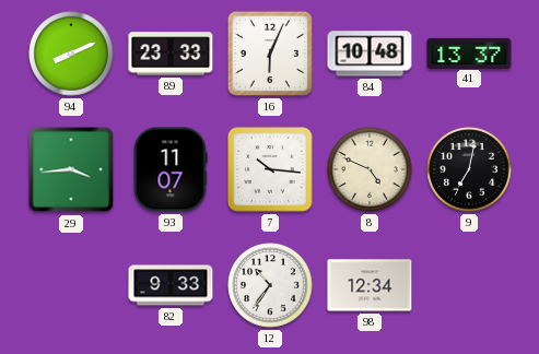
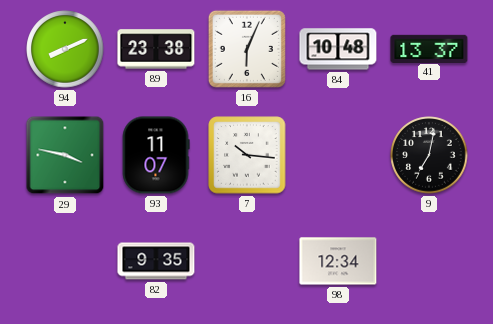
89: 23:33 -> 23:38 (156, 49)
29: 3:44 -> 3:47 (65, 155)
8: 4:49 -> none (370, 169)
82: 9:33 -> 9:35 (156, 261)
12: 10:36 -> none (270, 285)
